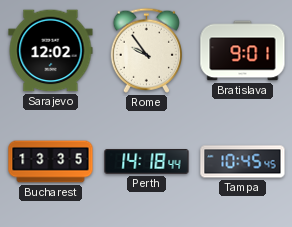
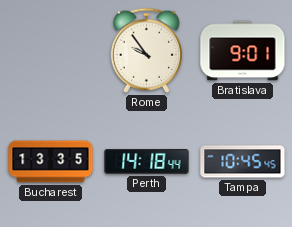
Sarajevo: 12:02 -> none (51, 51)
